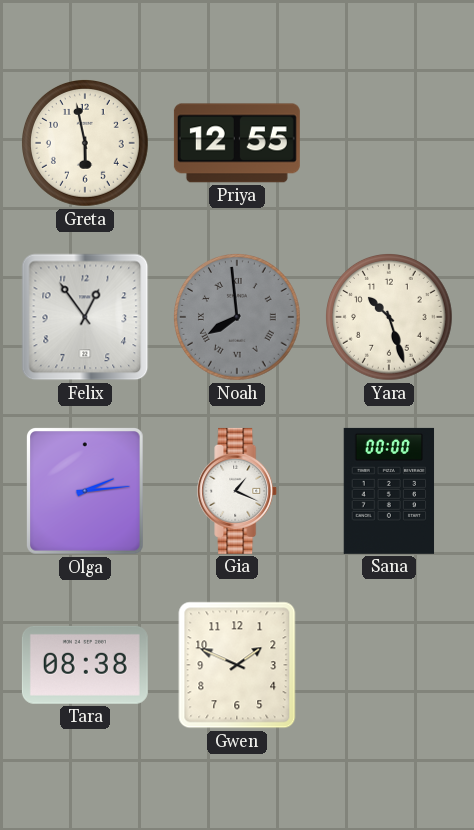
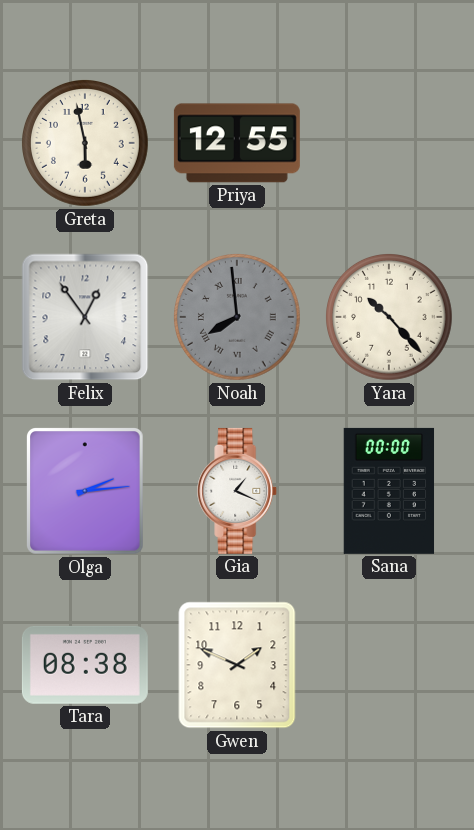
Yara: 10:27 -> 10:23 (390, 318)
